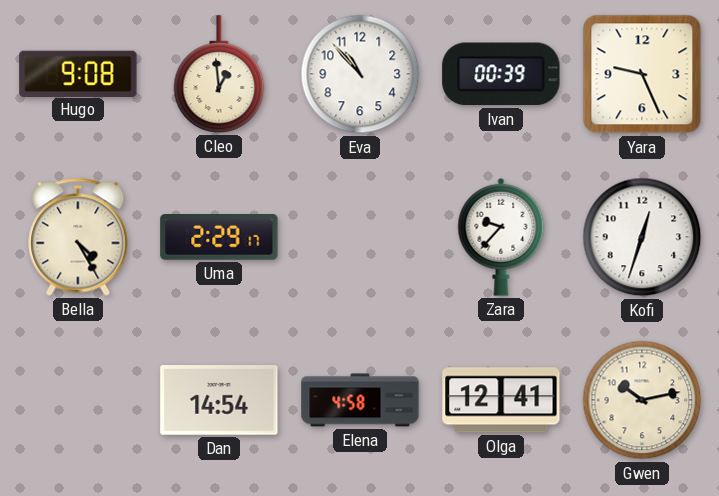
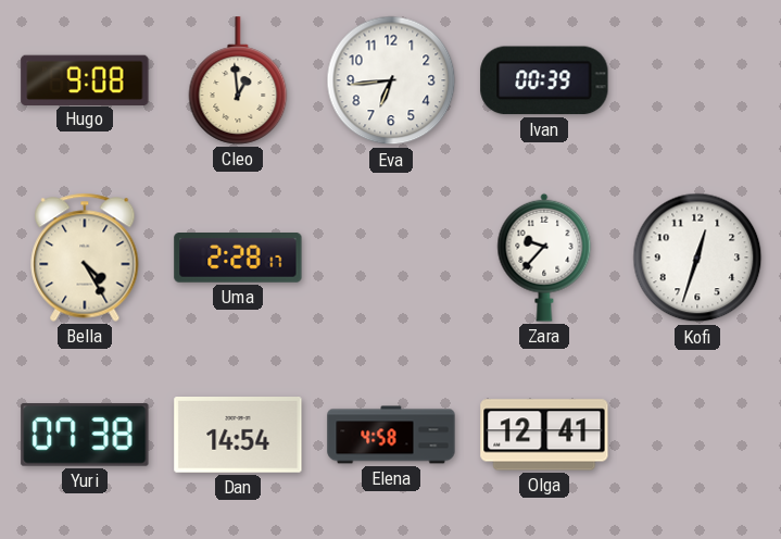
Eva: 10:53 -> 6:44 (391, 80)
Yara: 9:26 -> none (642, 74)
Uma: 2:29 -> 2:28 (238, 259)
Yuri: none -> 07:38 (85, 436)
Gwen: 10:13 -> none (642, 400)
